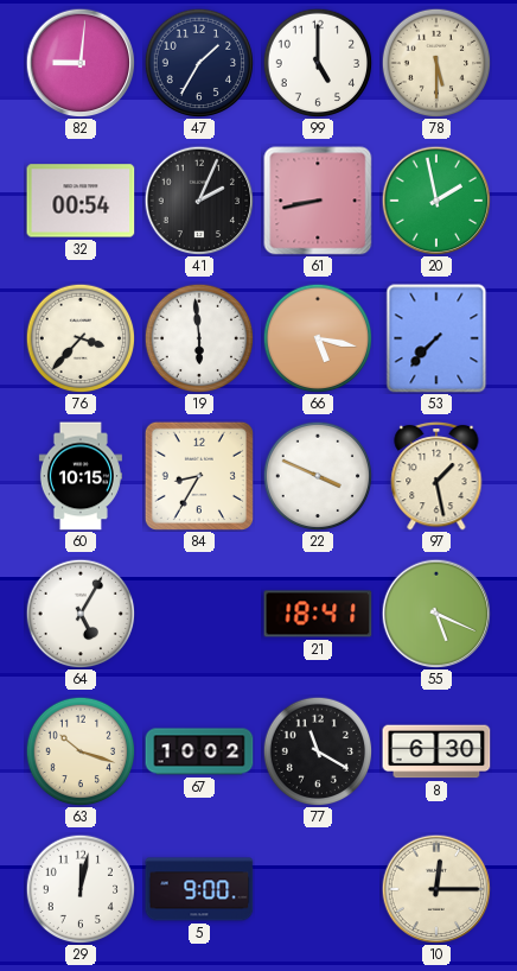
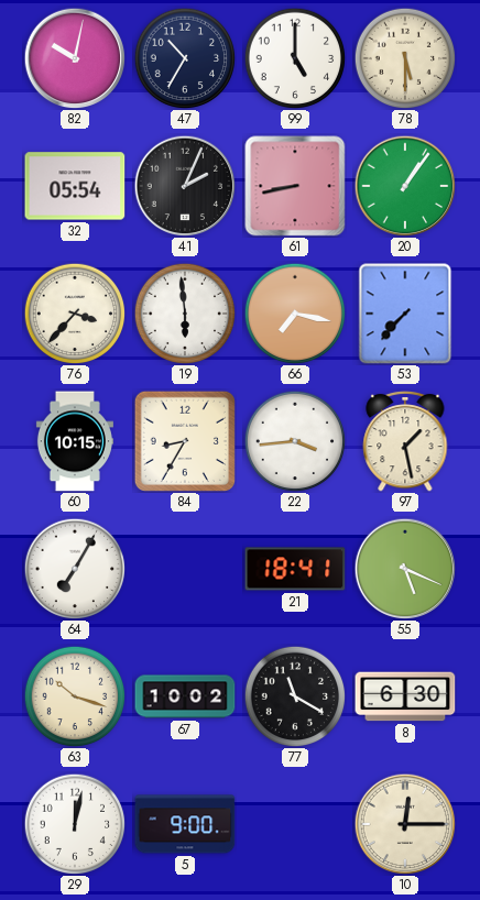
82: 9:01 -> 10:02 (75, 58)
47: 1:35 -> 10:35 (185, 58)
32: 00:54 -> 05:54 (75, 186)
20: 1:58 -> 1:06 (405, 186)
66: 5:17 -> 7:17 (295, 314)
22: 3:49 -> 3:44 (295, 441)
64: 5:05 -> 7:05 (75, 569)
